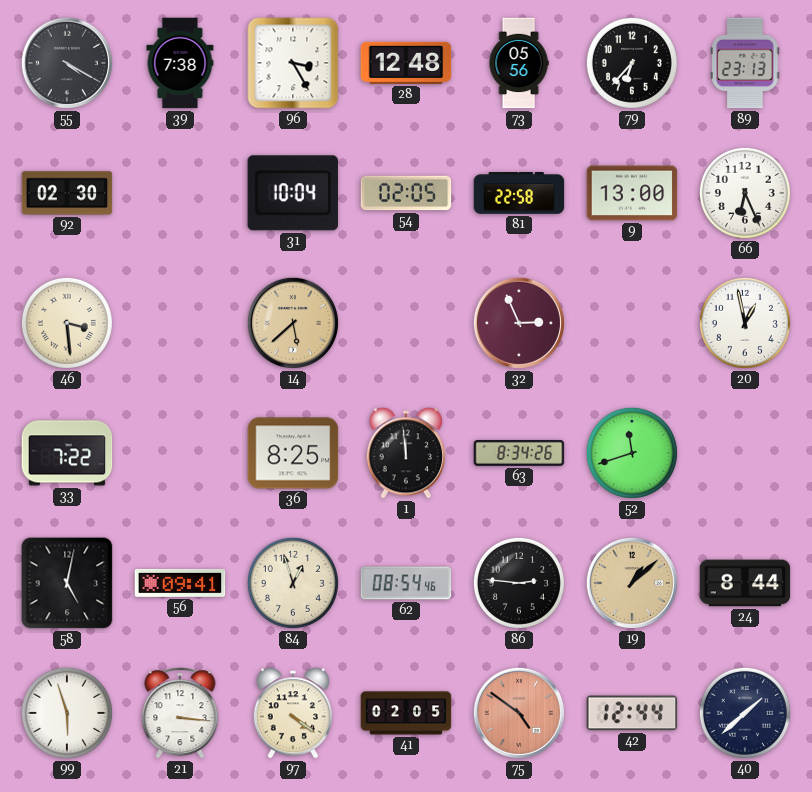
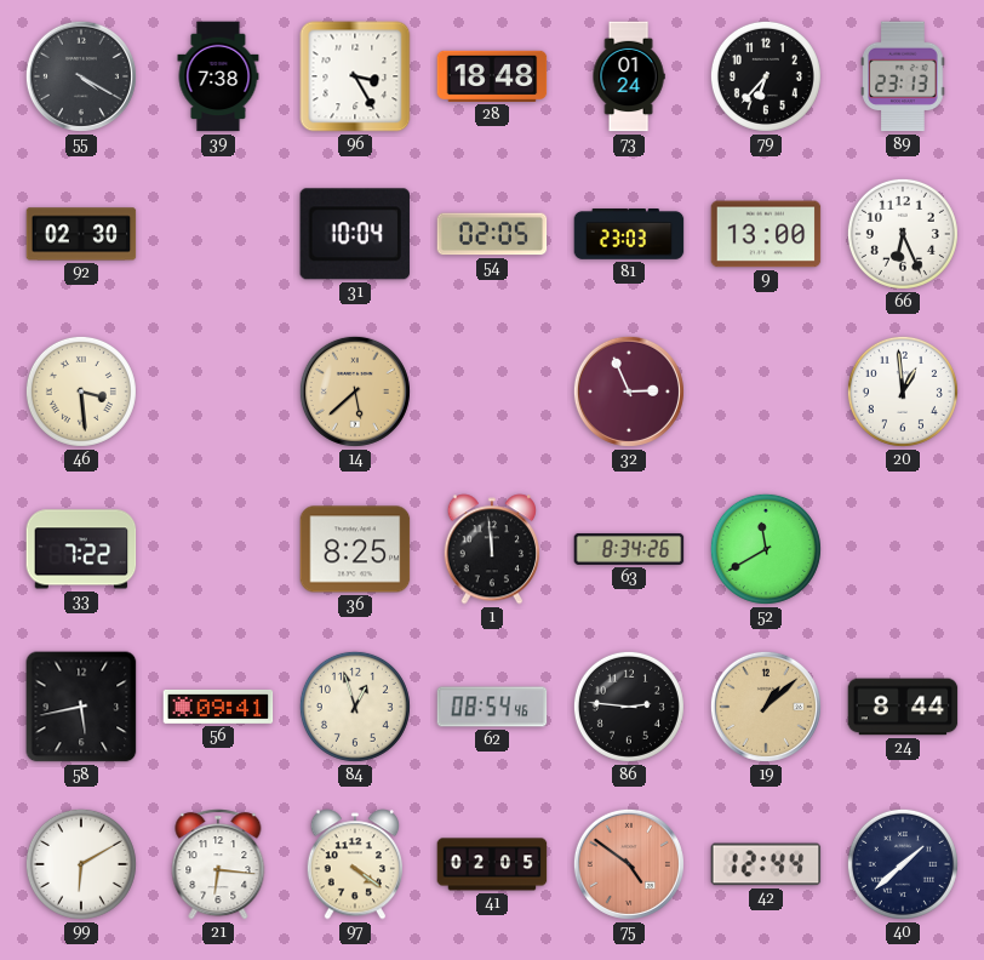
28: 12:48 -> 18:48 (492, 76)
73: 05:56 -> 01:24 (629, 76)
81: 22:58 -> 23:03 (629, 235)
20: 12:58 -> 12:59 (903, 392)
52: 11:42 -> 11:40 (766, 549)
58: 5:02 -> 5:43 (81, 707)
99: 5:57 -> 6:10 (81, 864)
21: 3:16 -> 6:16 (218, 864)
